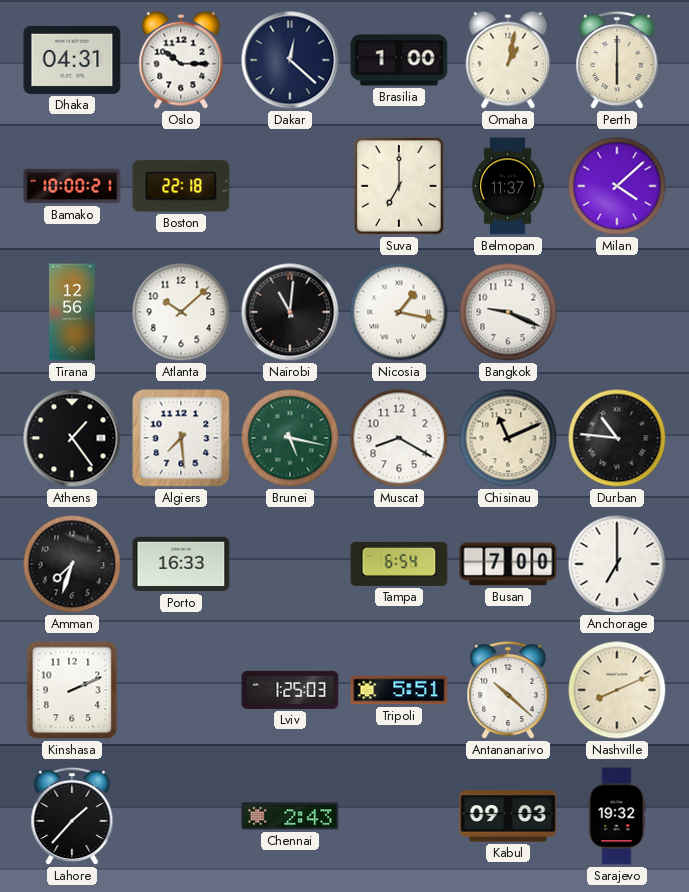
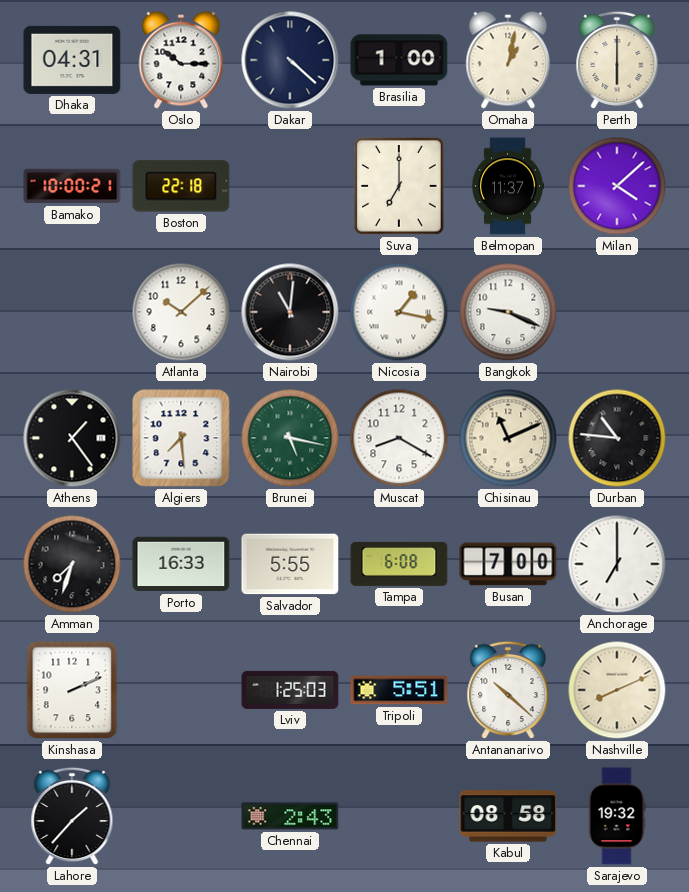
Dakar: 12:22 -> 4:22 (290, 60)
Tirana: 12:56 -> none (72, 312)
Salvador: none -> 5:55 (290, 564)
Tampa: 6:54 -> 6:08 (399, 564)
Kabul: 09:03 -> 08:58 (508, 816)
